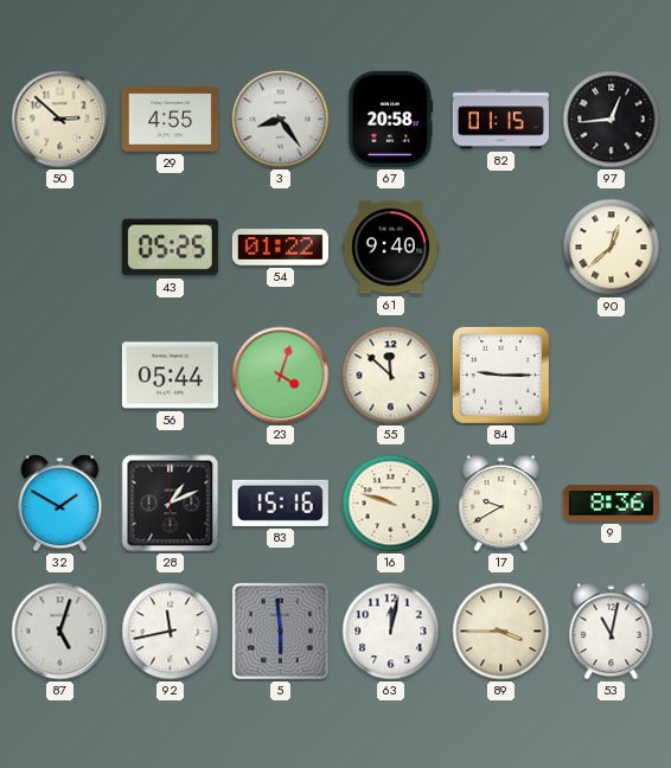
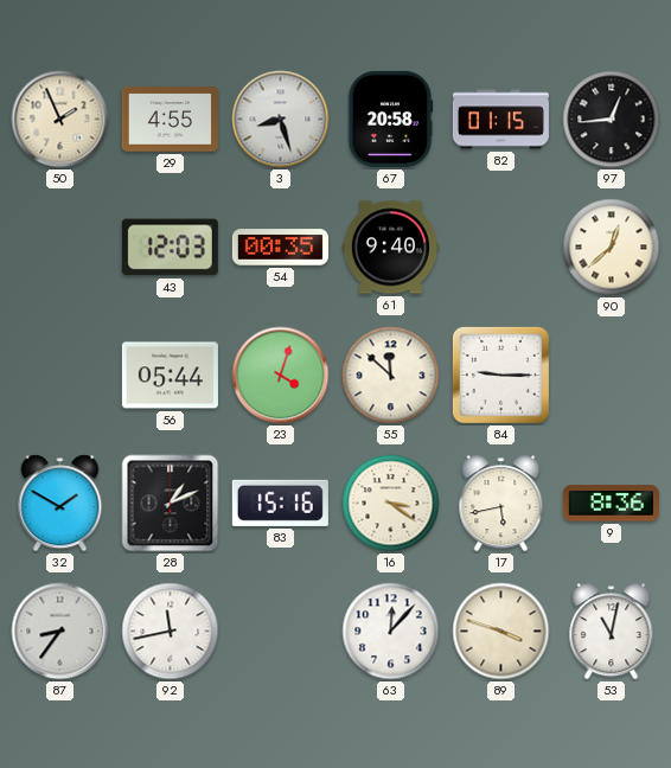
50: 2:52 -> 1:56 (60, 120)
3: 8:24 -> 8:27 (281, 120)
43: 05:25 -> 12:03 (170, 248)
54: 01:22 -> 00:35 (280, 248)
16: 9:48 -> 3:21 (391, 504)
17: 9:40 -> 5:43 (501, 504)
87: 5:03 -> 8:36 (60, 632)
5: 5:59 -> none (280, 631)
63: 12:02 -> 12:07 (391, 632)
89: 3:45 -> 3:48 (501, 632)
